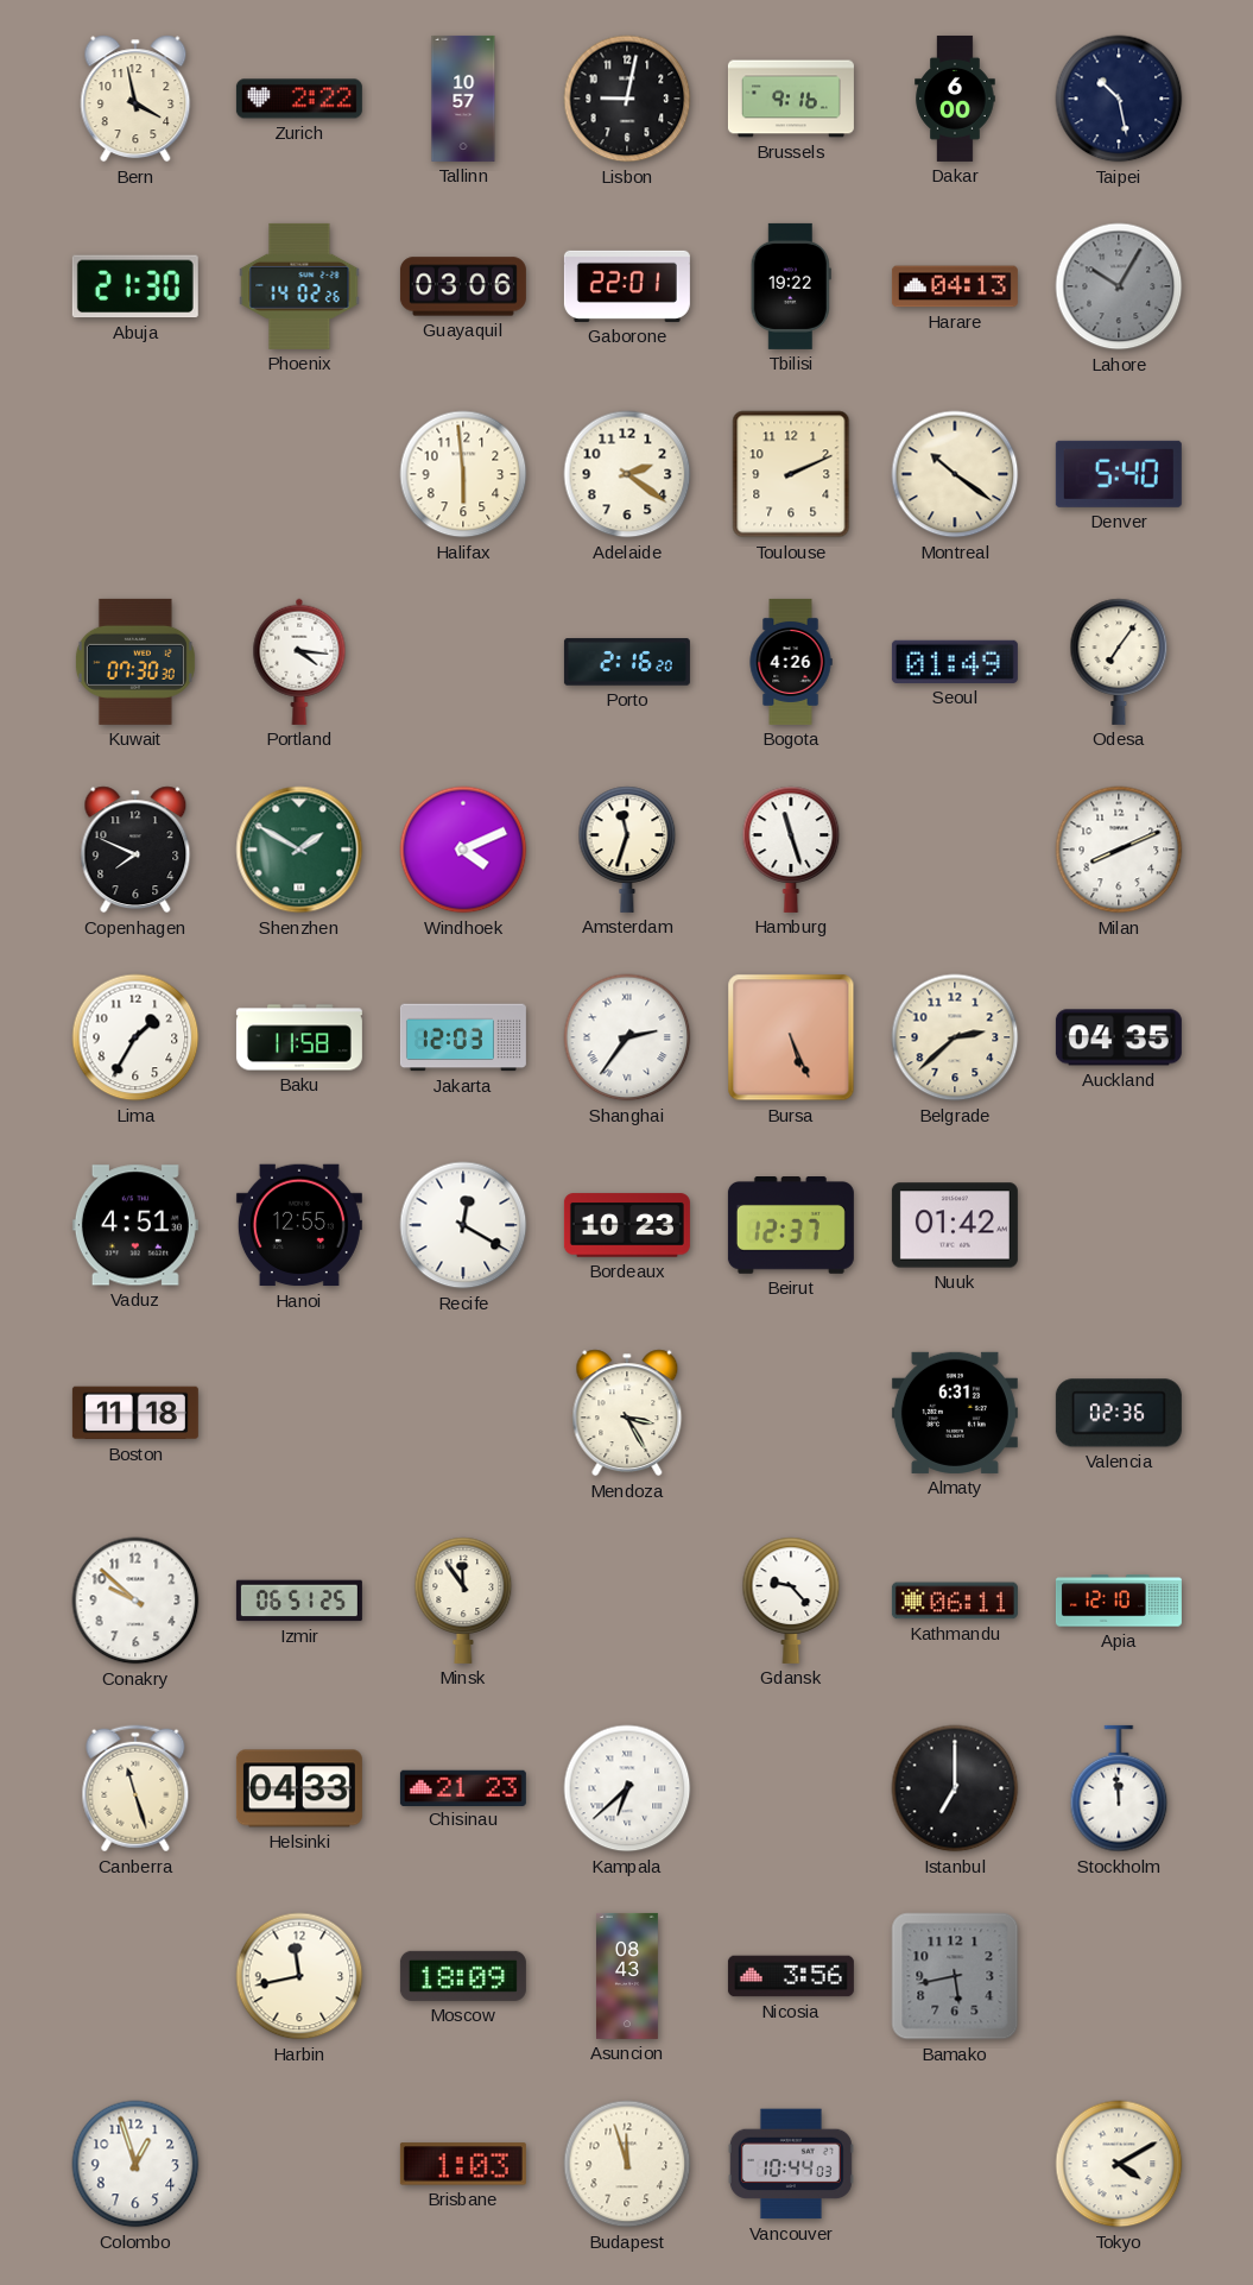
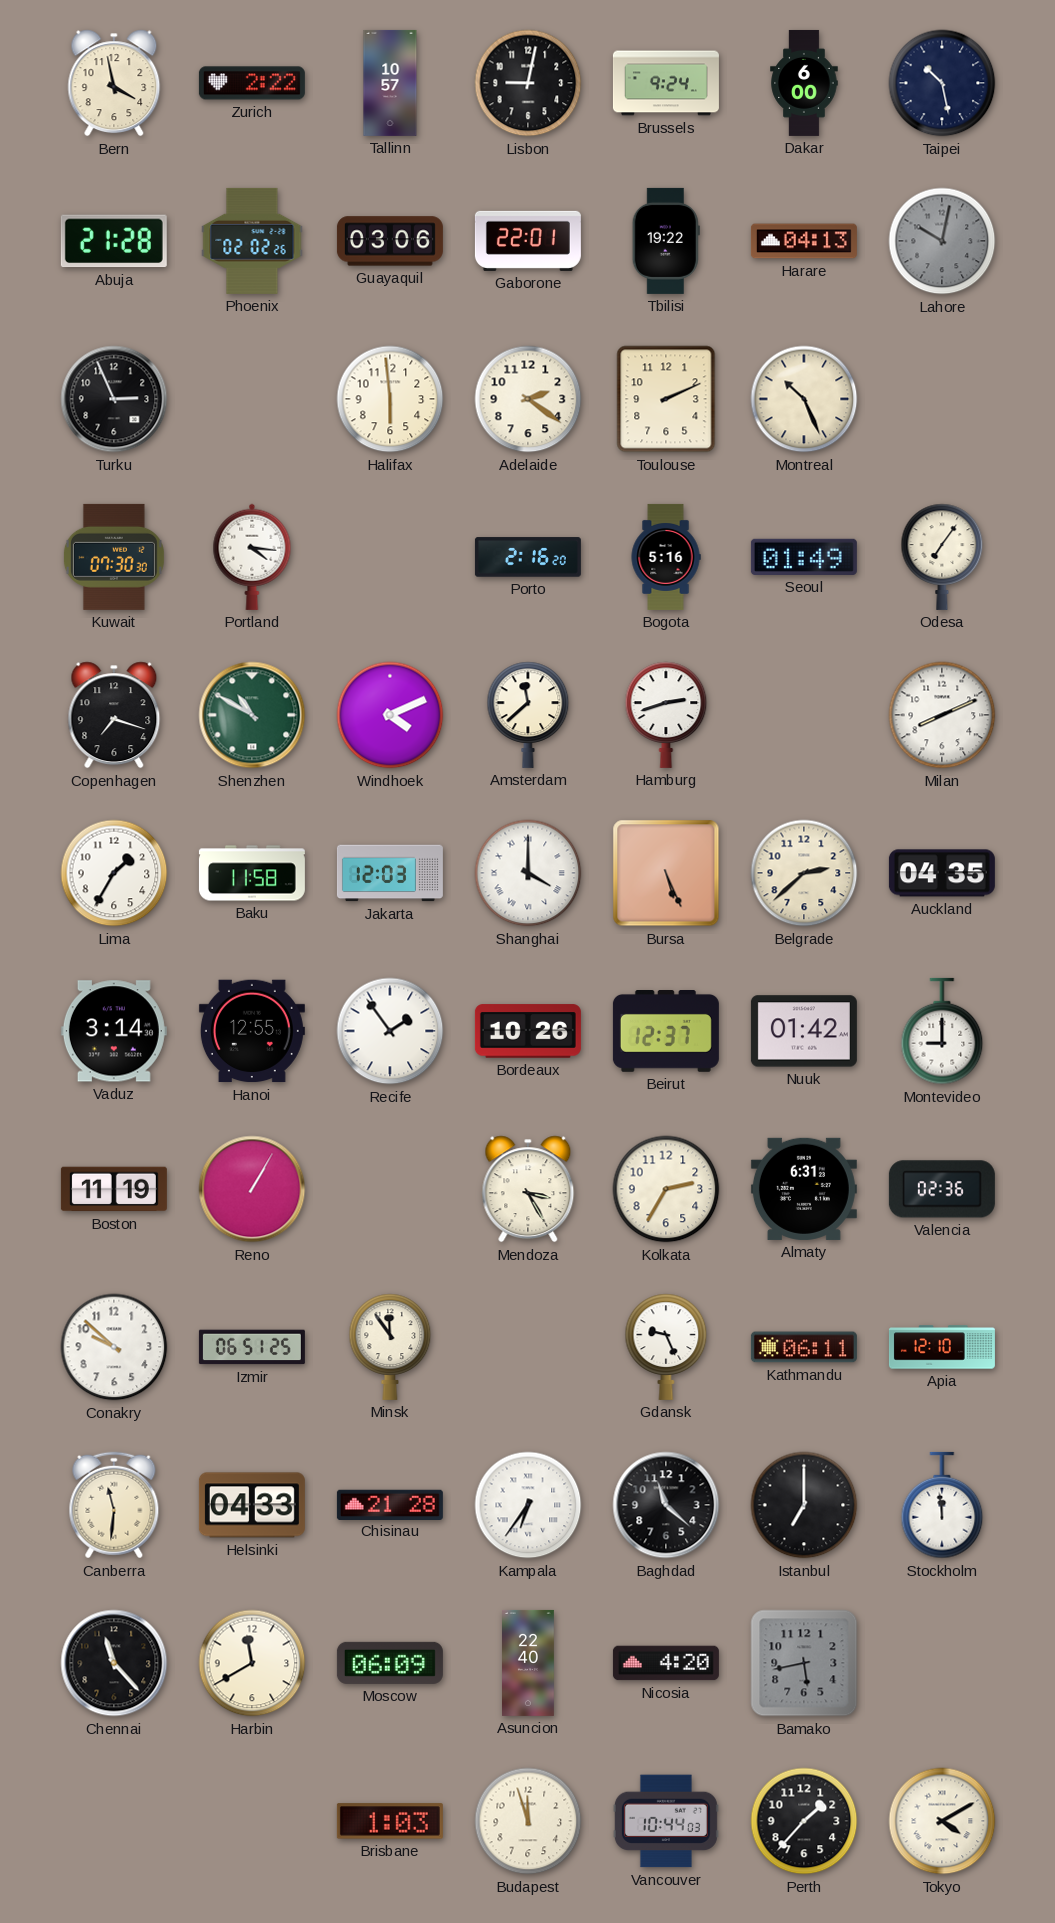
Brussels: 9:16 -> 9:24 (666, 83)
Abuja: 21:30 -> 21:28 (114, 241)
Phoenix: 14:02 -> 02:02 (252, 241)
Lahore: 10:05 -> 10:02 (942, 241)
Turku: none -> 2:56 (114, 399)
Montreal: 10:21 -> 10:26 (804, 399)
Denver: 5:40 -> none (1119, 474)
Bogota: 4:26 -> 5:16 (666, 557)
Copenhagen: 7:49 -> 7:18 (114, 715)
Shenzhen: 1:50 -> 10:50 (252, 715)
Amsterdam: 11:33 -> 11:38 (528, 715)
Hamburg: 11:27 -> 2:42 (666, 715)
Shanghai: 2:36 -> 4:00 (528, 873)
Vaduz: 4:51 -> 3:14 (114, 1031)
Recife: 12:20 -> 1:54 (390, 1031)
Bordeaux: 10:23 -> 10:26 (528, 1031)
Montevideo: none -> 9:00 (942, 1031)
Boston: 11:18 -> 11:19 (114, 1189)
Reno: none -> 1:05 (252, 1189)
Kolkata: none -> 2:35 (666, 1189)
Gdansk: 9:23 -> 9:26 (666, 1347)
Canberra: 11:27 -> 11:31 (114, 1505)
Chisinau: 21:23 -> 21:28 (390, 1504)
Kampala: 6:38 -> 6:36 (528, 1505)
Baghdad: none -> 11:22 (666, 1505)
Chennai: none -> 11:23 (114, 1663)
Harbin: 11:43 -> 11:40 (252, 1663)
Moscow: 18:09 -> 06:09 (390, 1663)
Asuncion: 08:43 -> 22:40 (529, 1663)
Nicosia: 3:56 -> 4:20 (666, 1663)
Colombo: 12:57 -> none (135, 2164)
Perth: none -> 1:37 (804, 1821)
